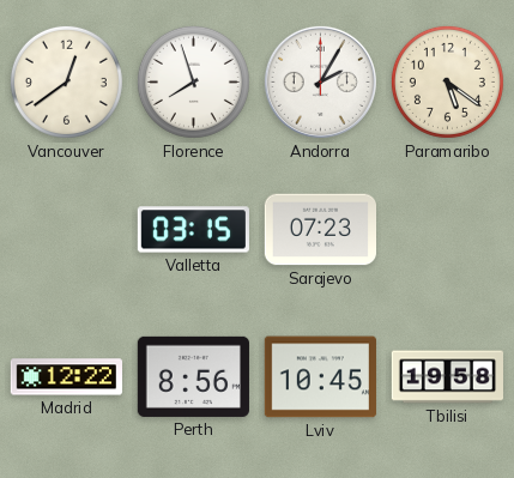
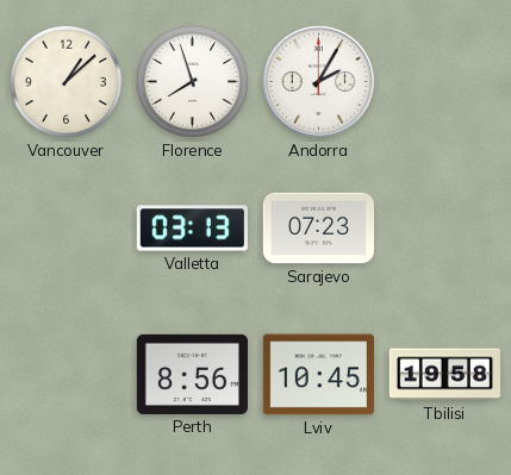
Vancouver: 12:39 -> 1:08 (66, 81)
Paramaribo: 5:21 -> none (447, 81)
Valletta: 03:15 -> 03:13 (192, 229)
Madrid: 12:22 -> none (66, 377)
